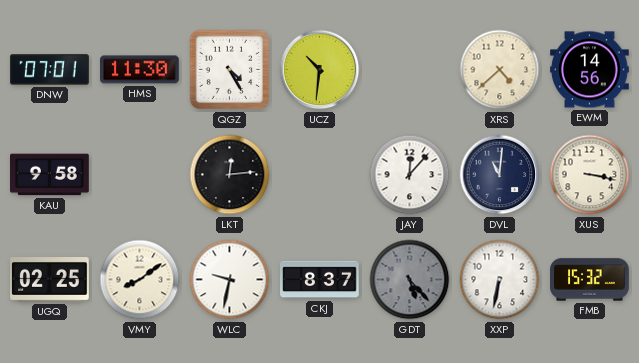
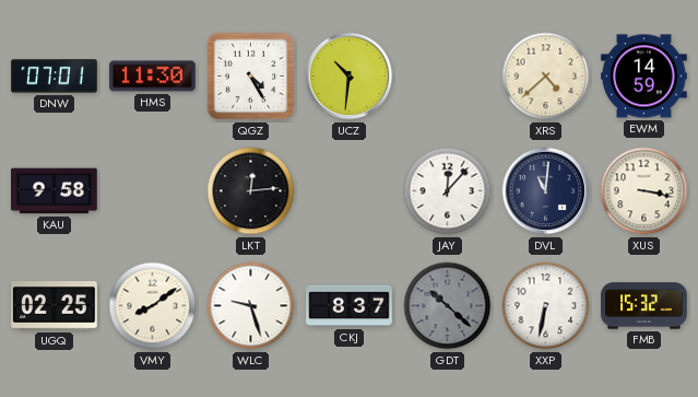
EWM: 14:56 -> 14:59 (644, 77)
WLC: 9:32 -> 9:27 (251, 306)
GDT: 5:23 -> 10:22 (448, 306)
